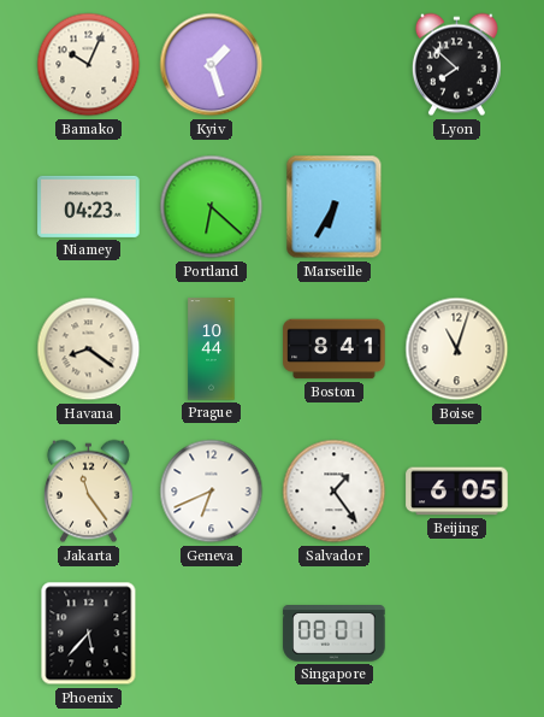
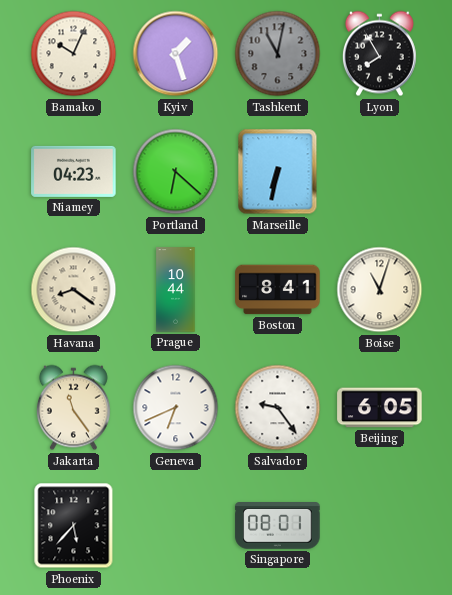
Tashkent: none -> 11:02 (278, 54)
Lyon: 7:52 -> 7:55 (379, 54)
Marseille: 6:35 -> 6:32 (278, 172)
Salvador: 1:24 -> 9:24 (278, 408)
